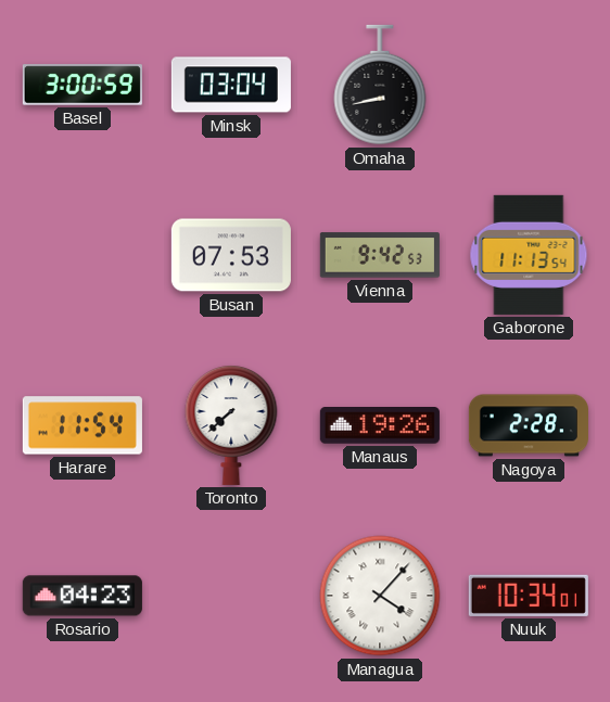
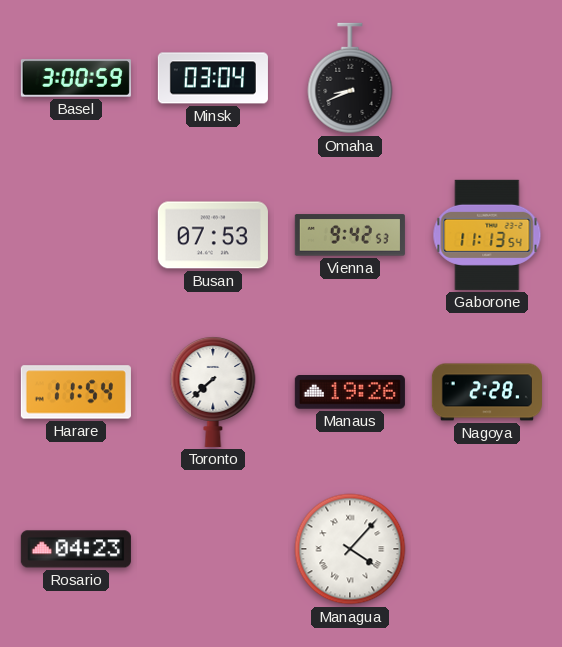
Omaha: 8:43 -> 8:41 (350, 78)
Nuuk: 10:34 -> none (529, 596)
